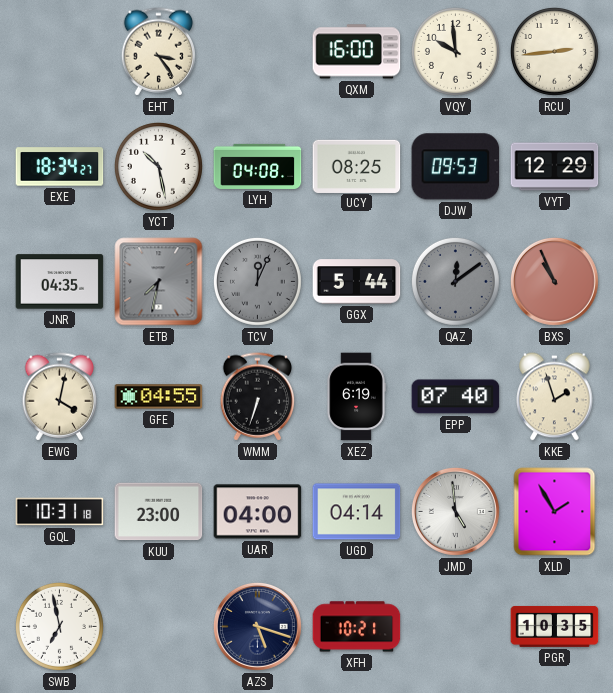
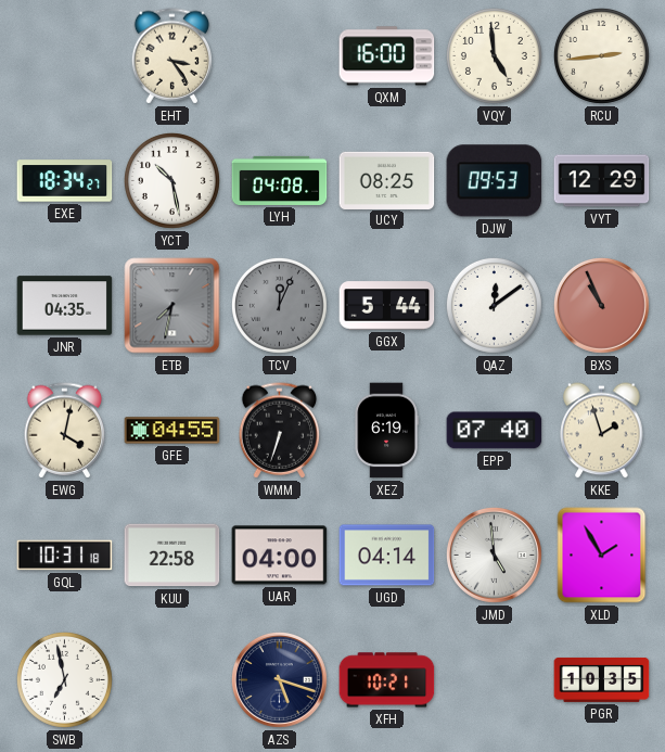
VQY: 9:59 -> 4:59 (494, 55)
QAZ dial: grey -> white (494, 305)
KUU: 23:00 -> 22:58 (172, 556)
